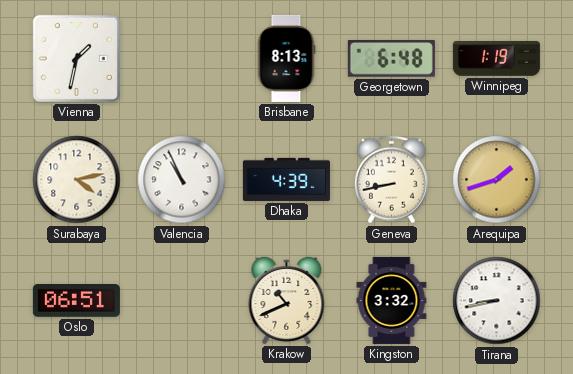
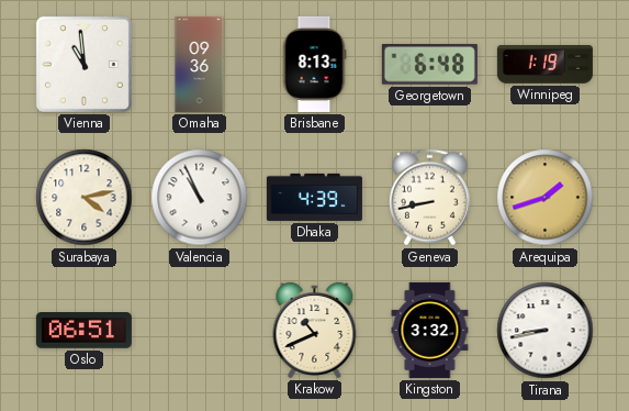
Vienna: 1:32 -> 10:59 (83, 64)
Omaha: none -> 09:36 (200, 64)
